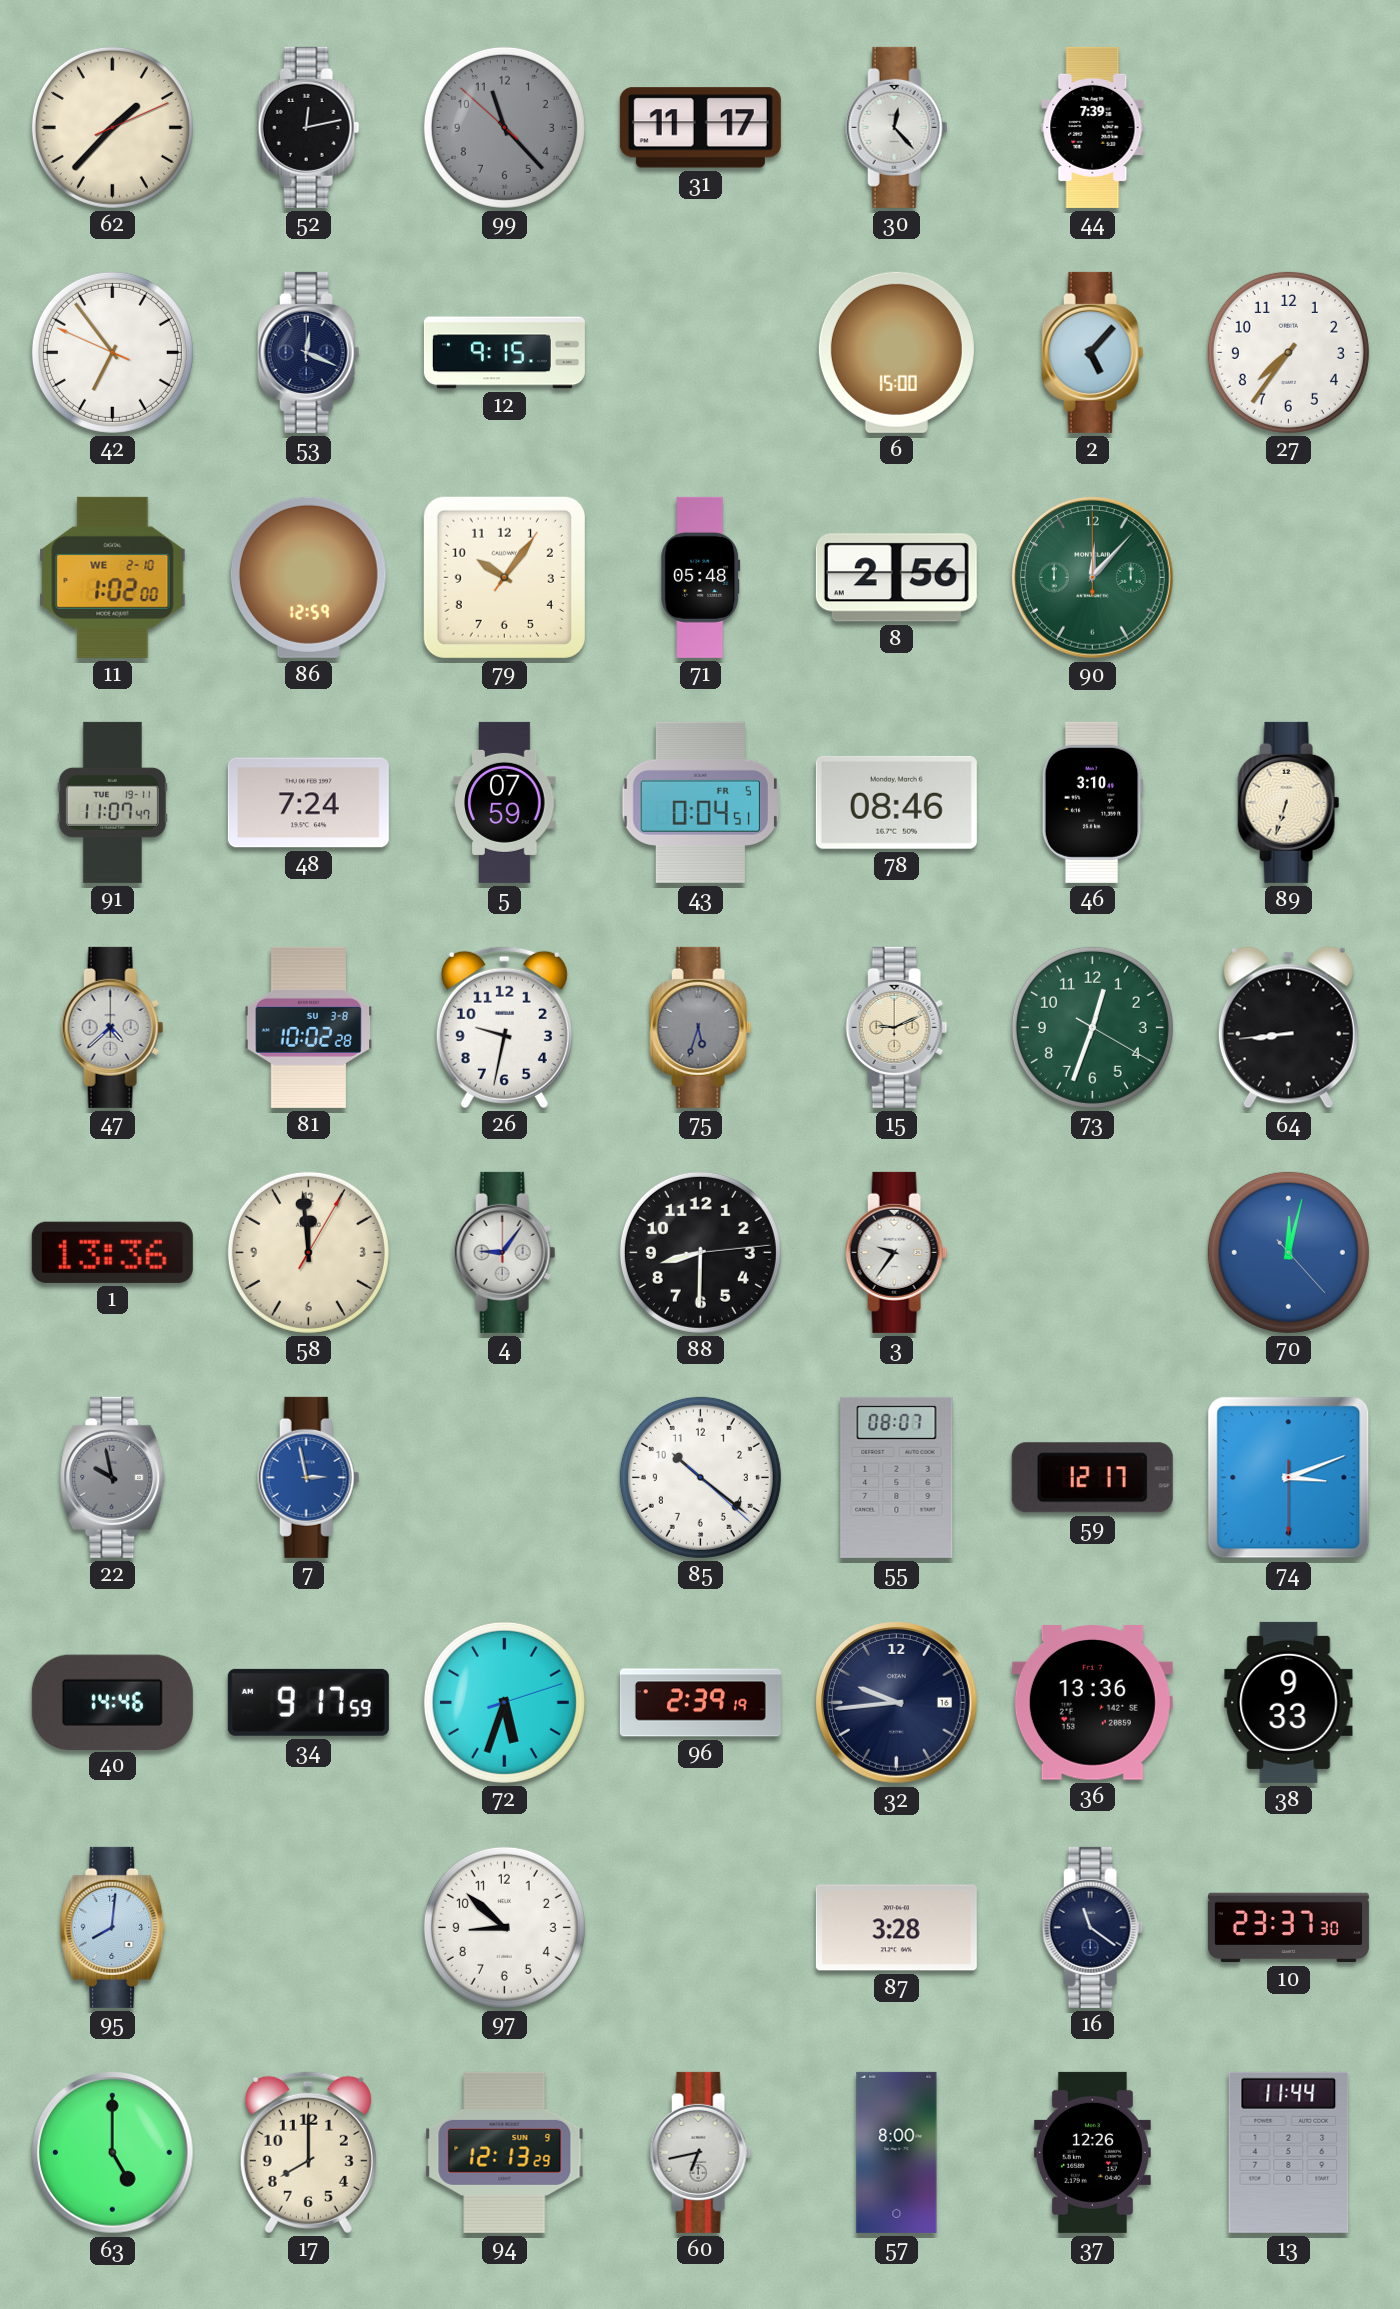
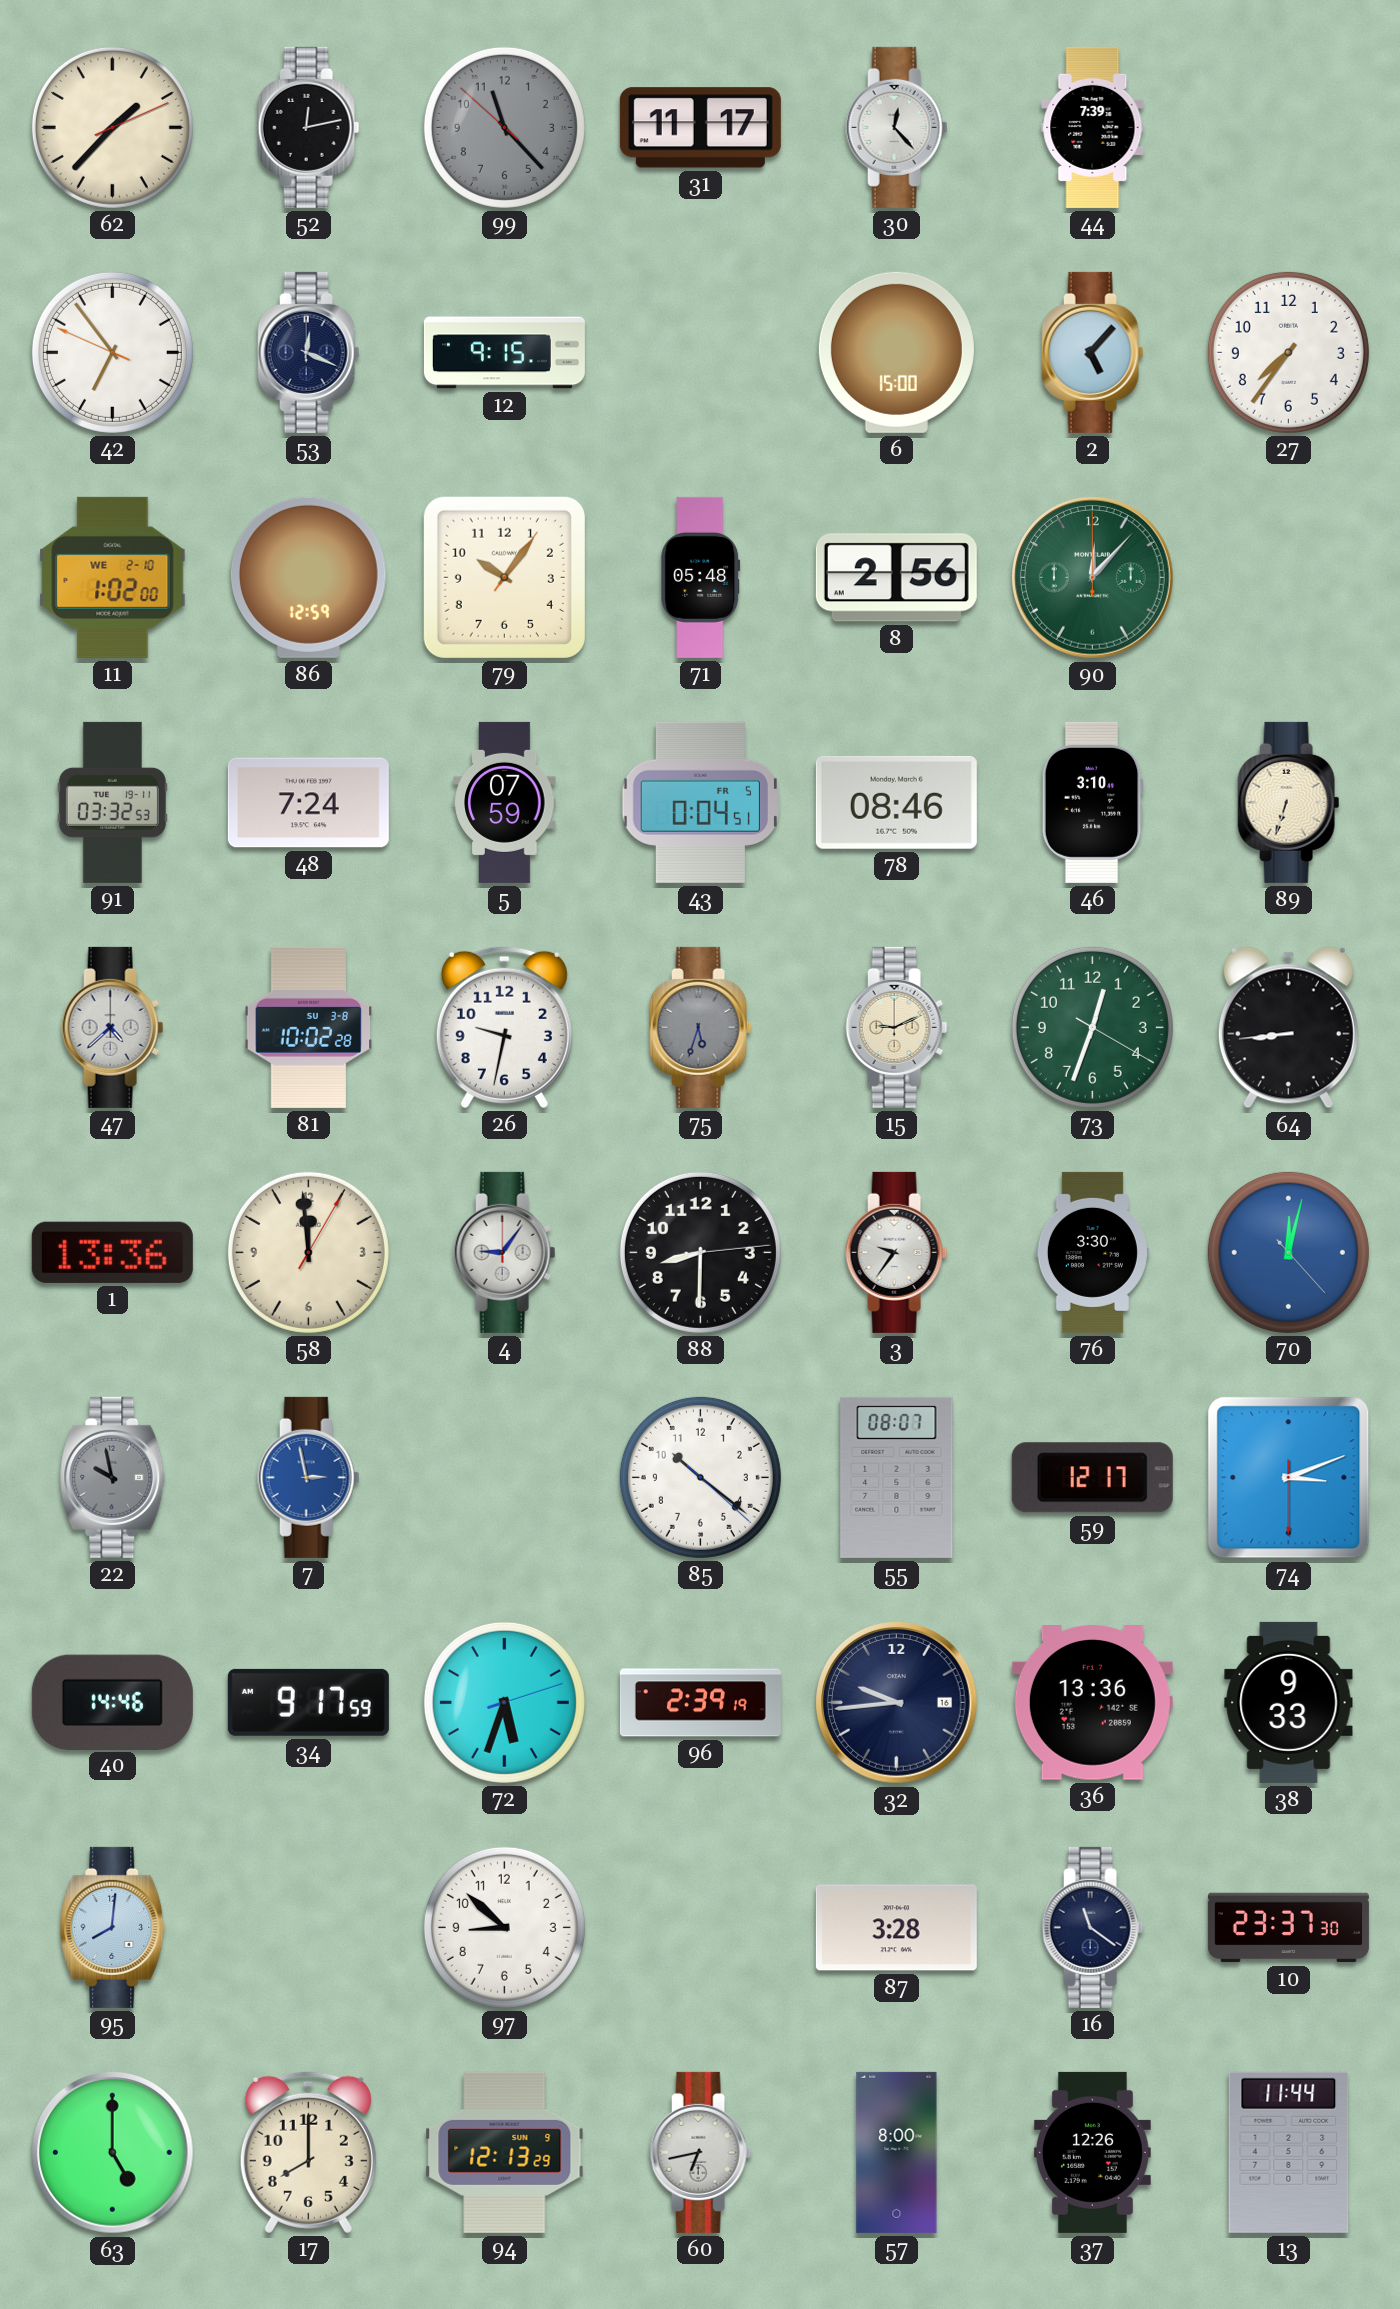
91: 11:07 -> 03:32 (112, 802)
76: none -> 3:30 (1092, 1252)
